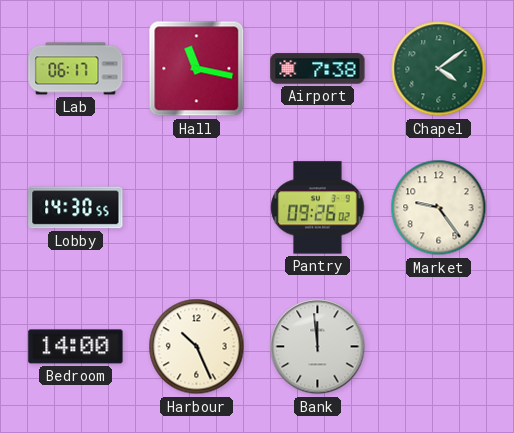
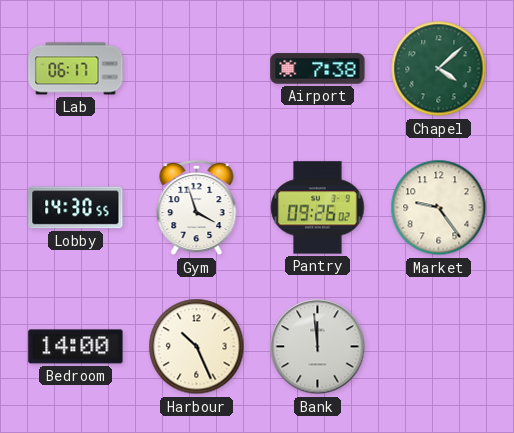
Hall: 11:17 -> none (197, 69)
Chapel: 4:09 -> 4:08 (439, 69)
Gym: none -> 3:57 (197, 208)
